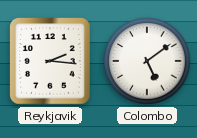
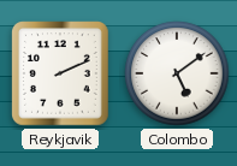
Reykjavik: 2:16 -> 2:11 (60, 73)
